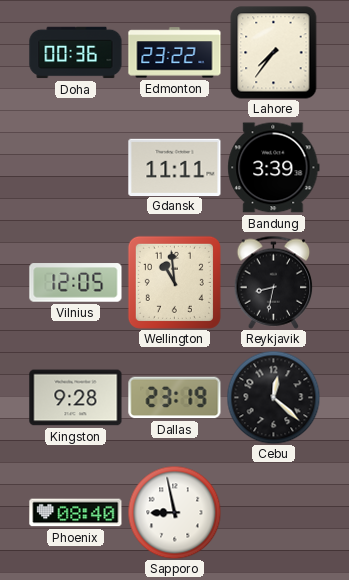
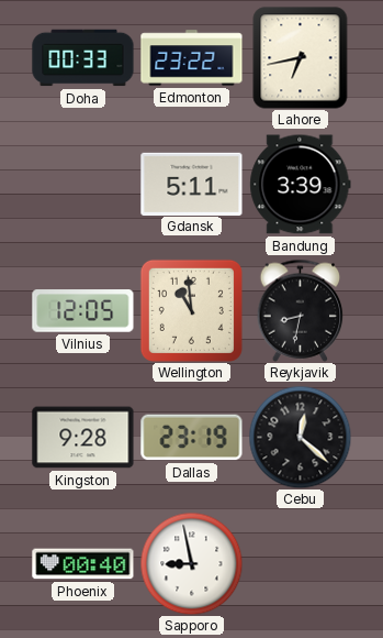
Doha: 00:36 -> 00:33 (83, 58)
Lahore: 7:36 -> 6:43 (301, 58)
Gdansk: 11:11 -> 5:11 (192, 184)
Phoenix: 08:40 -> 00:40 (83, 564)
